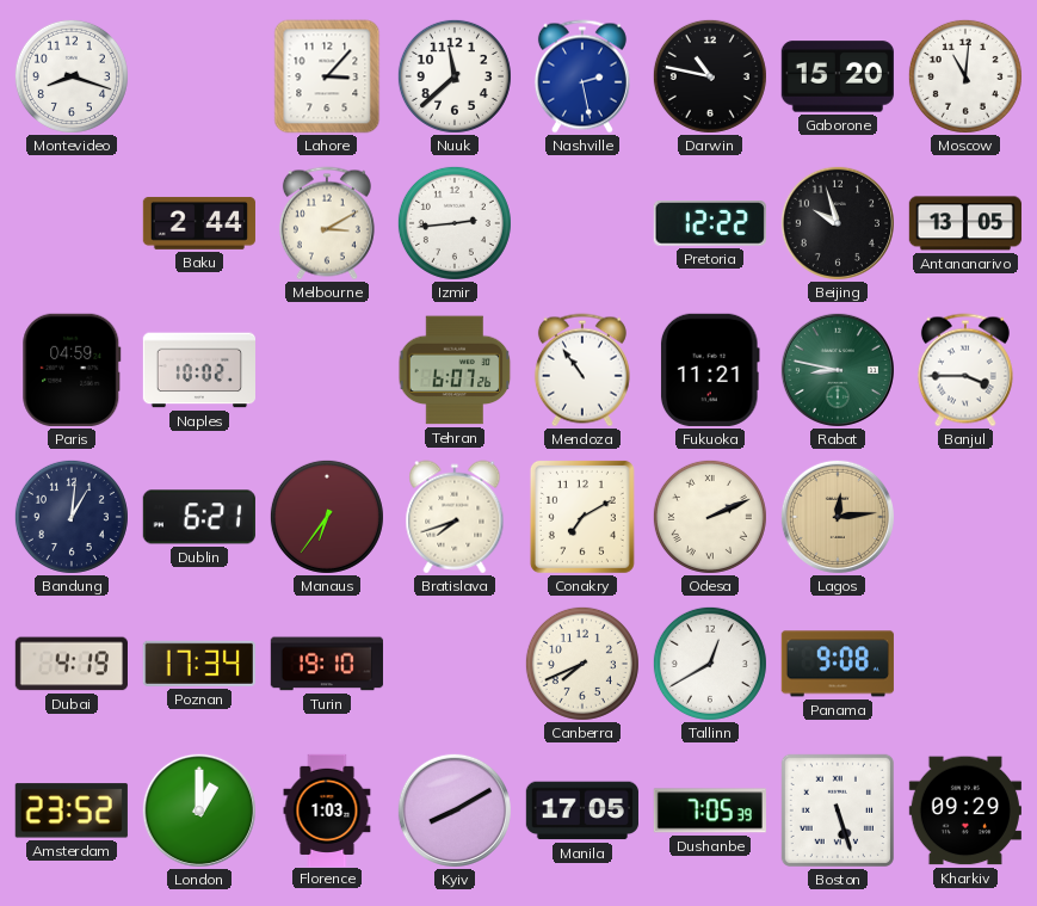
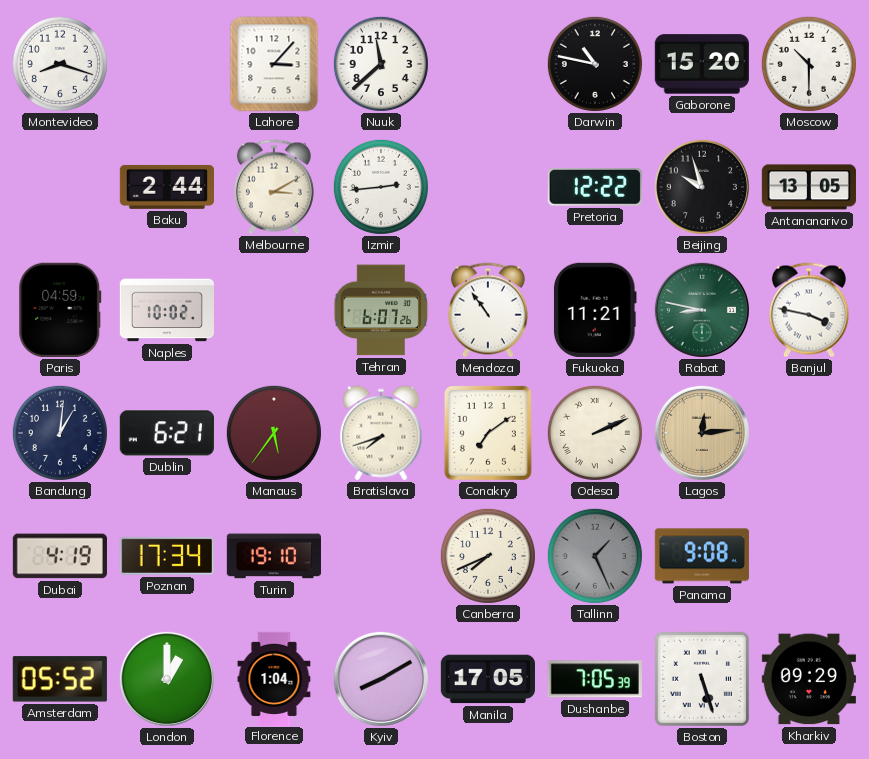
Nashville: 2:28 -> none (582, 76)
Moscow: 11:01 -> 10:30 (809, 64)
Banjul: 3:45 -> 3:47 (809, 310)
Manaus: 6:36 -> 5:36 (274, 433)
Conakry: 7:10 -> 7:09 (488, 433)
Tallinn: 12:40 -> 1:26 (595, 556)
Tallinn dial: white -> grey (595, 556)
Amsterdam: 23:52 -> 05:52 (60, 679)
Florence: 1:03 -> 1:04 (274, 678)
